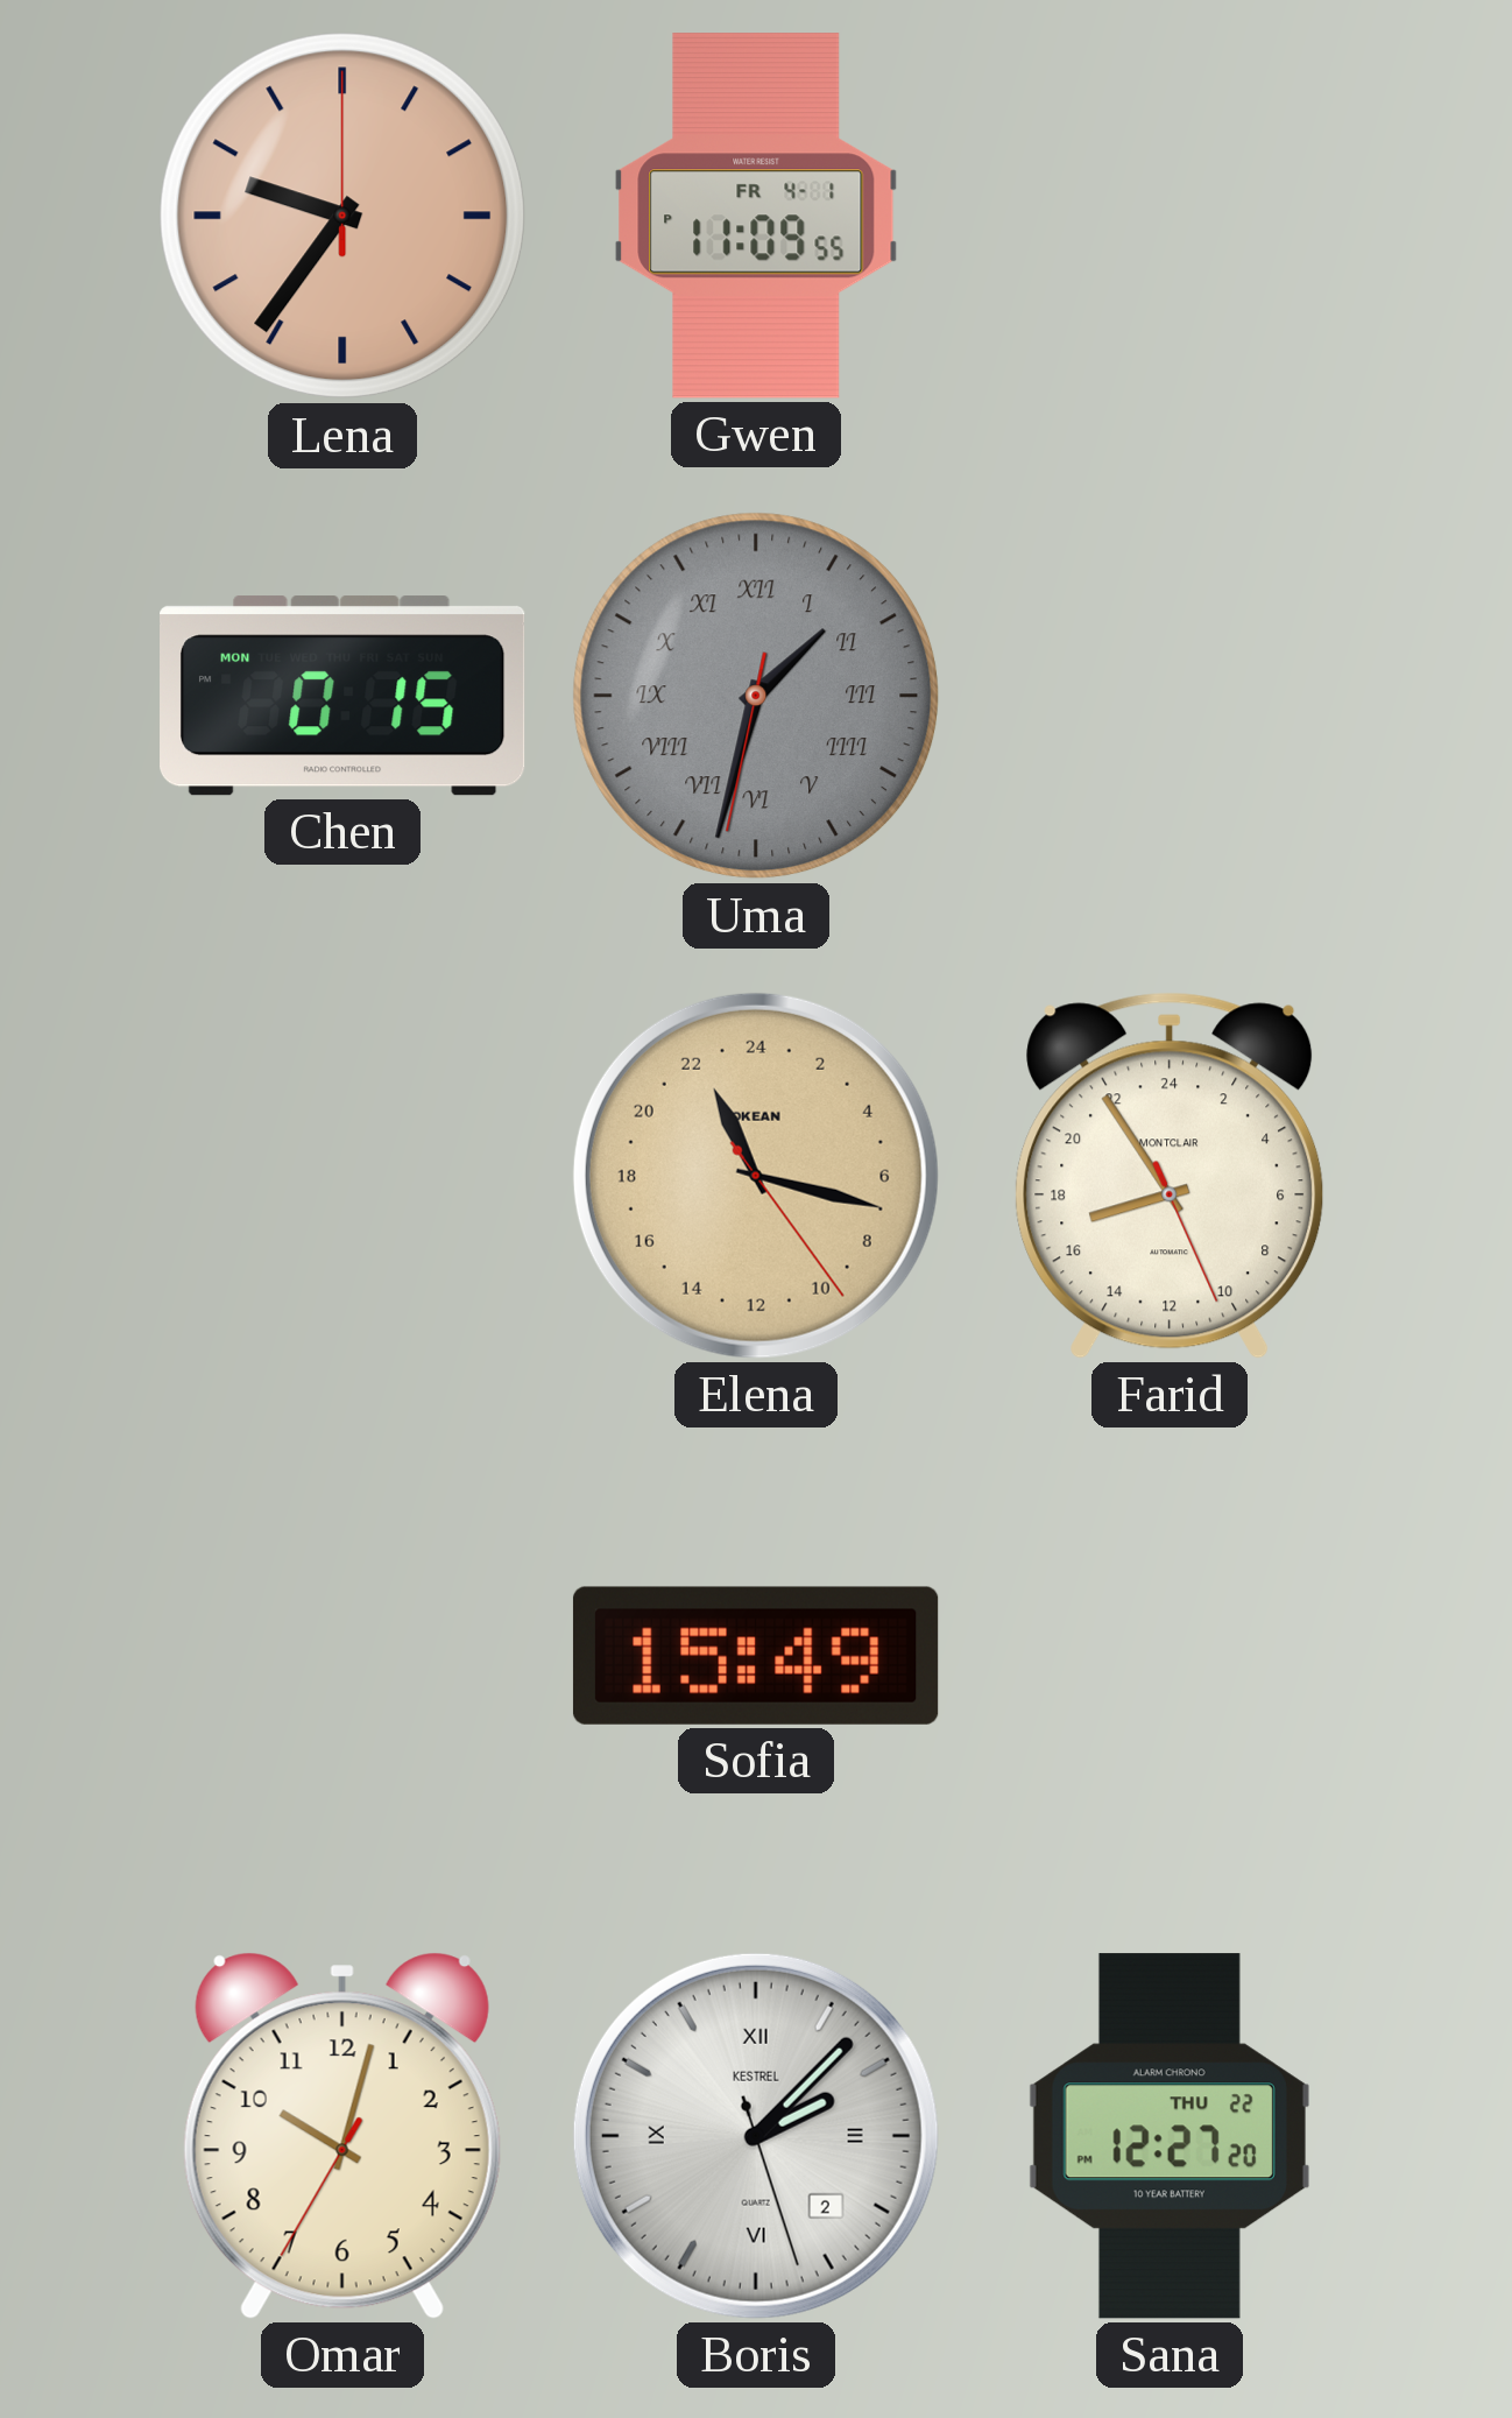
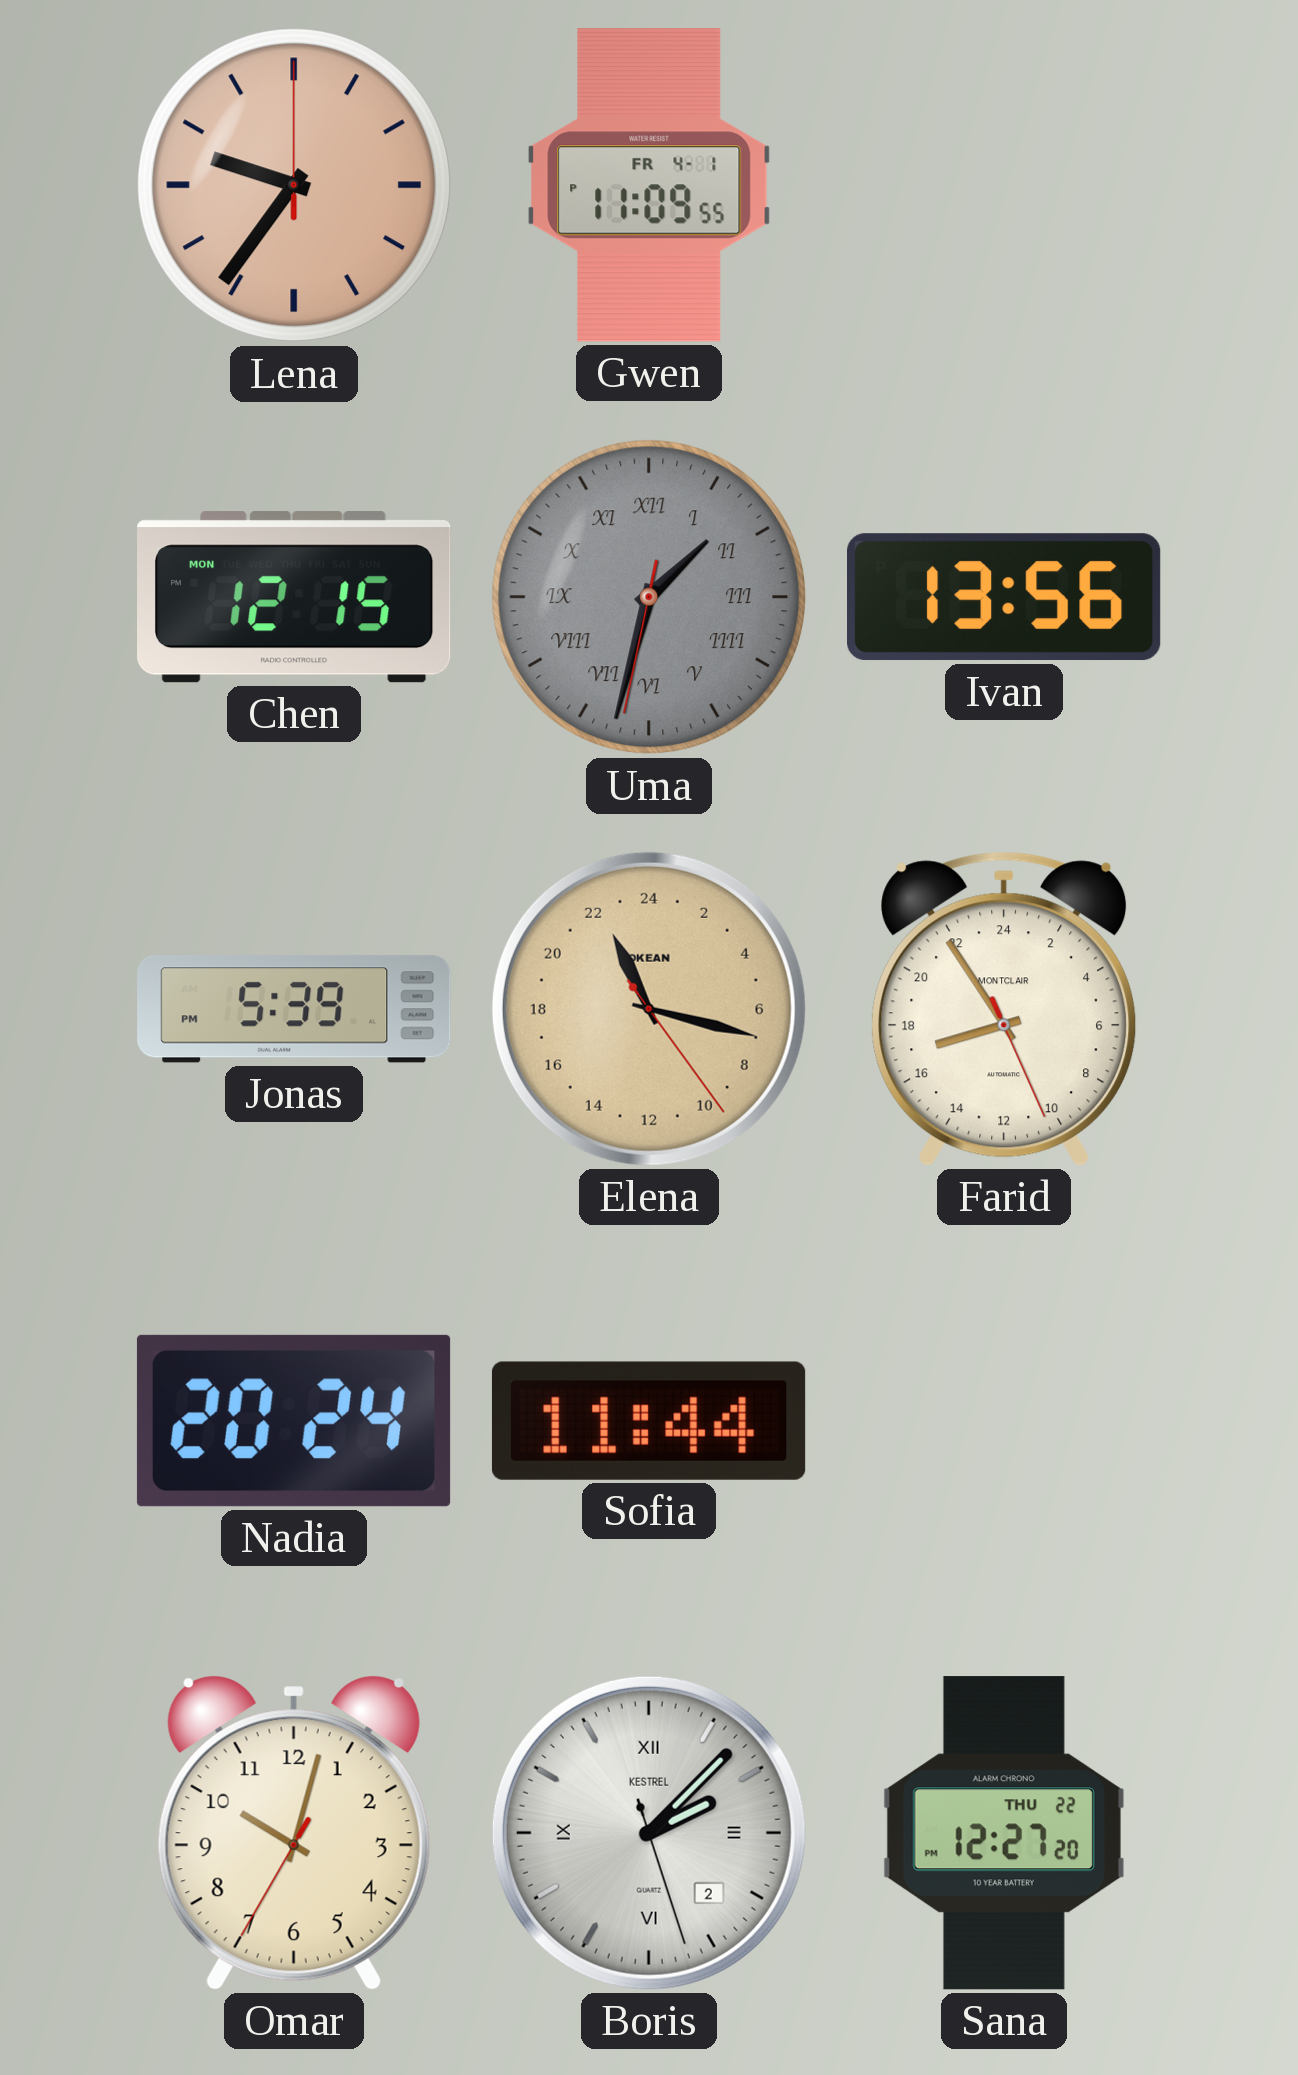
Chen: 0:15 -> 12:15 (295, 597)
Ivan: none -> 13:56 (1005, 597)
Jonas: none -> 5:39 (294, 1009)
Nadia: none -> 20:24 (294, 1421)
Sofia: 15:49 -> 11:44 (649, 1421)
